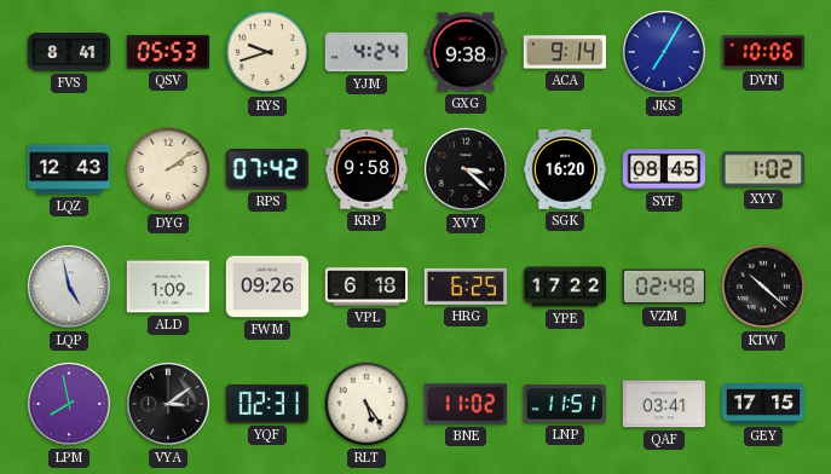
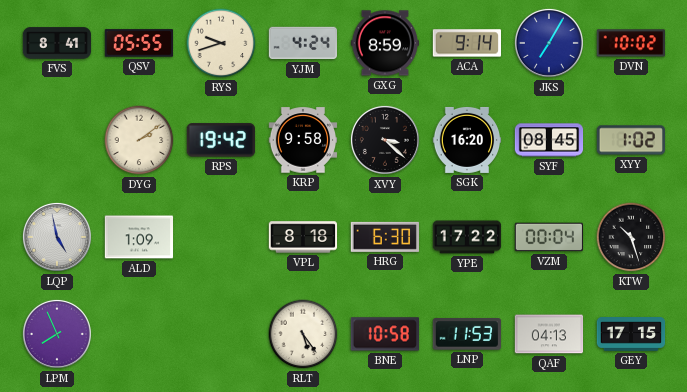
QSV: 05:53 -> 05:55 (139, 43)
GXG: 9:38 -> 8:59 (384, 43)
DVN: 10:06 -> 10:02 (630, 43)
LQZ: 12:43 -> none (69, 169)
RPS: 07:42 -> 19:42 (221, 140)
FWM: 09:26 -> none (267, 287)
VPL: 6:18 -> 8:18 (303, 237)
HRG: 6:25 -> 6:30 (384, 237)
VZM: 02:48 -> 00:04 (549, 237)
KTW: 10:22 -> 10:27 (631, 237)
LPM: 7:58 -> 7:56 (57, 334)
VYA: 3:09 -> none (168, 404)
YQF: 02:31 -> none (266, 404)
BNE: 11:02 -> 10:58 (384, 334)
LNP: 11:51 -> 11:53 (466, 334)
QAF: 03:41 -> 04:13 (549, 334)
